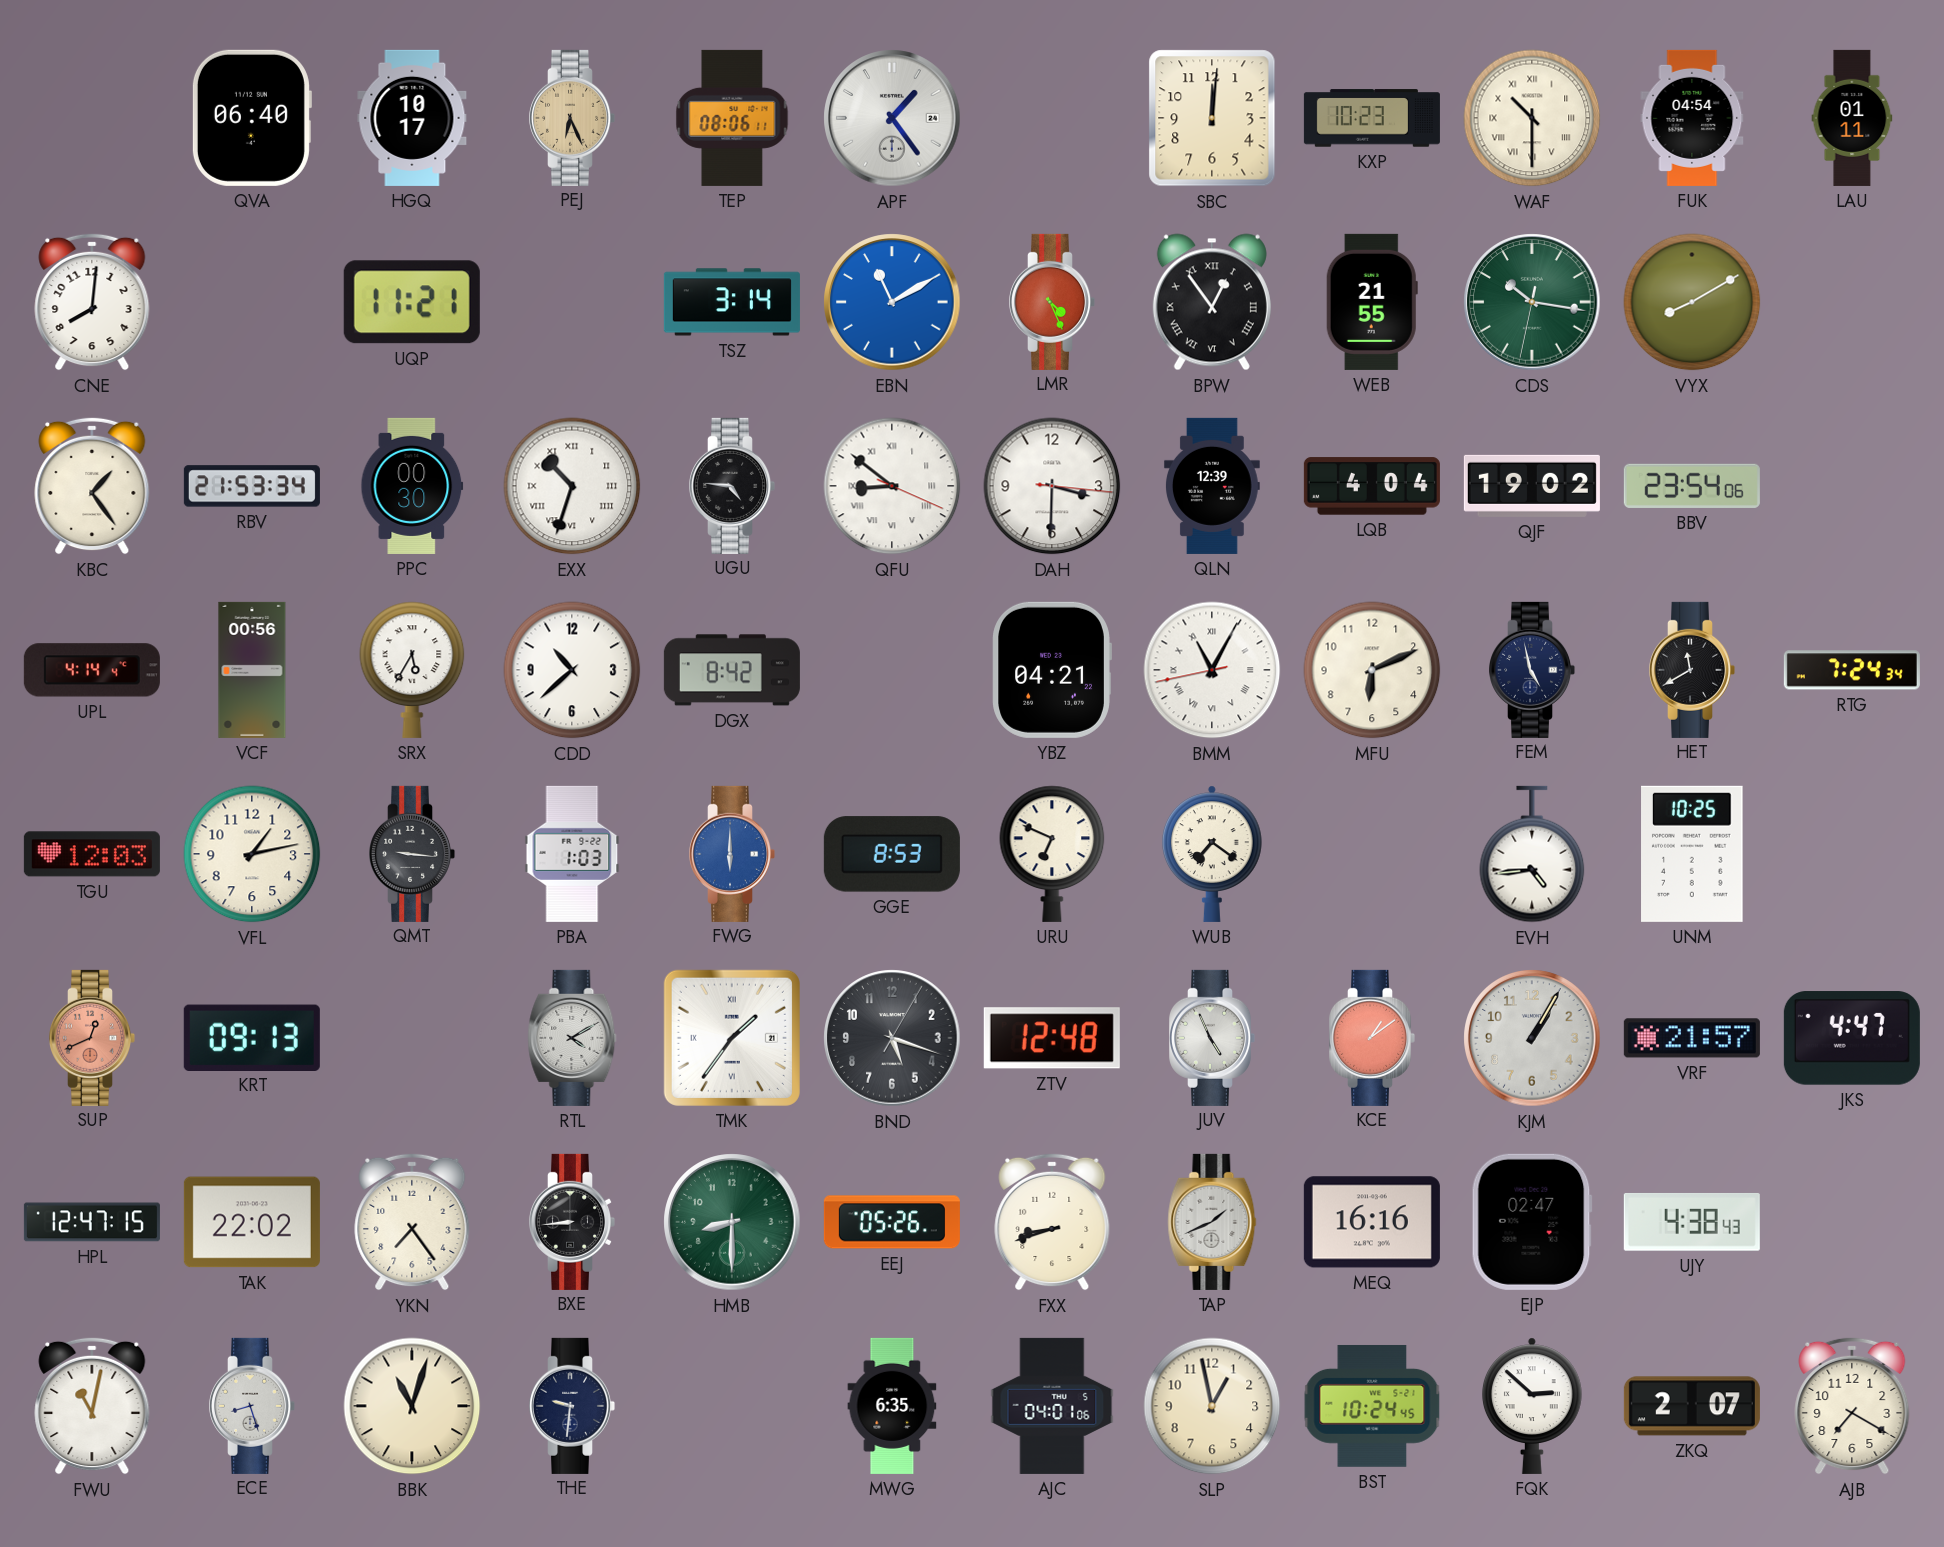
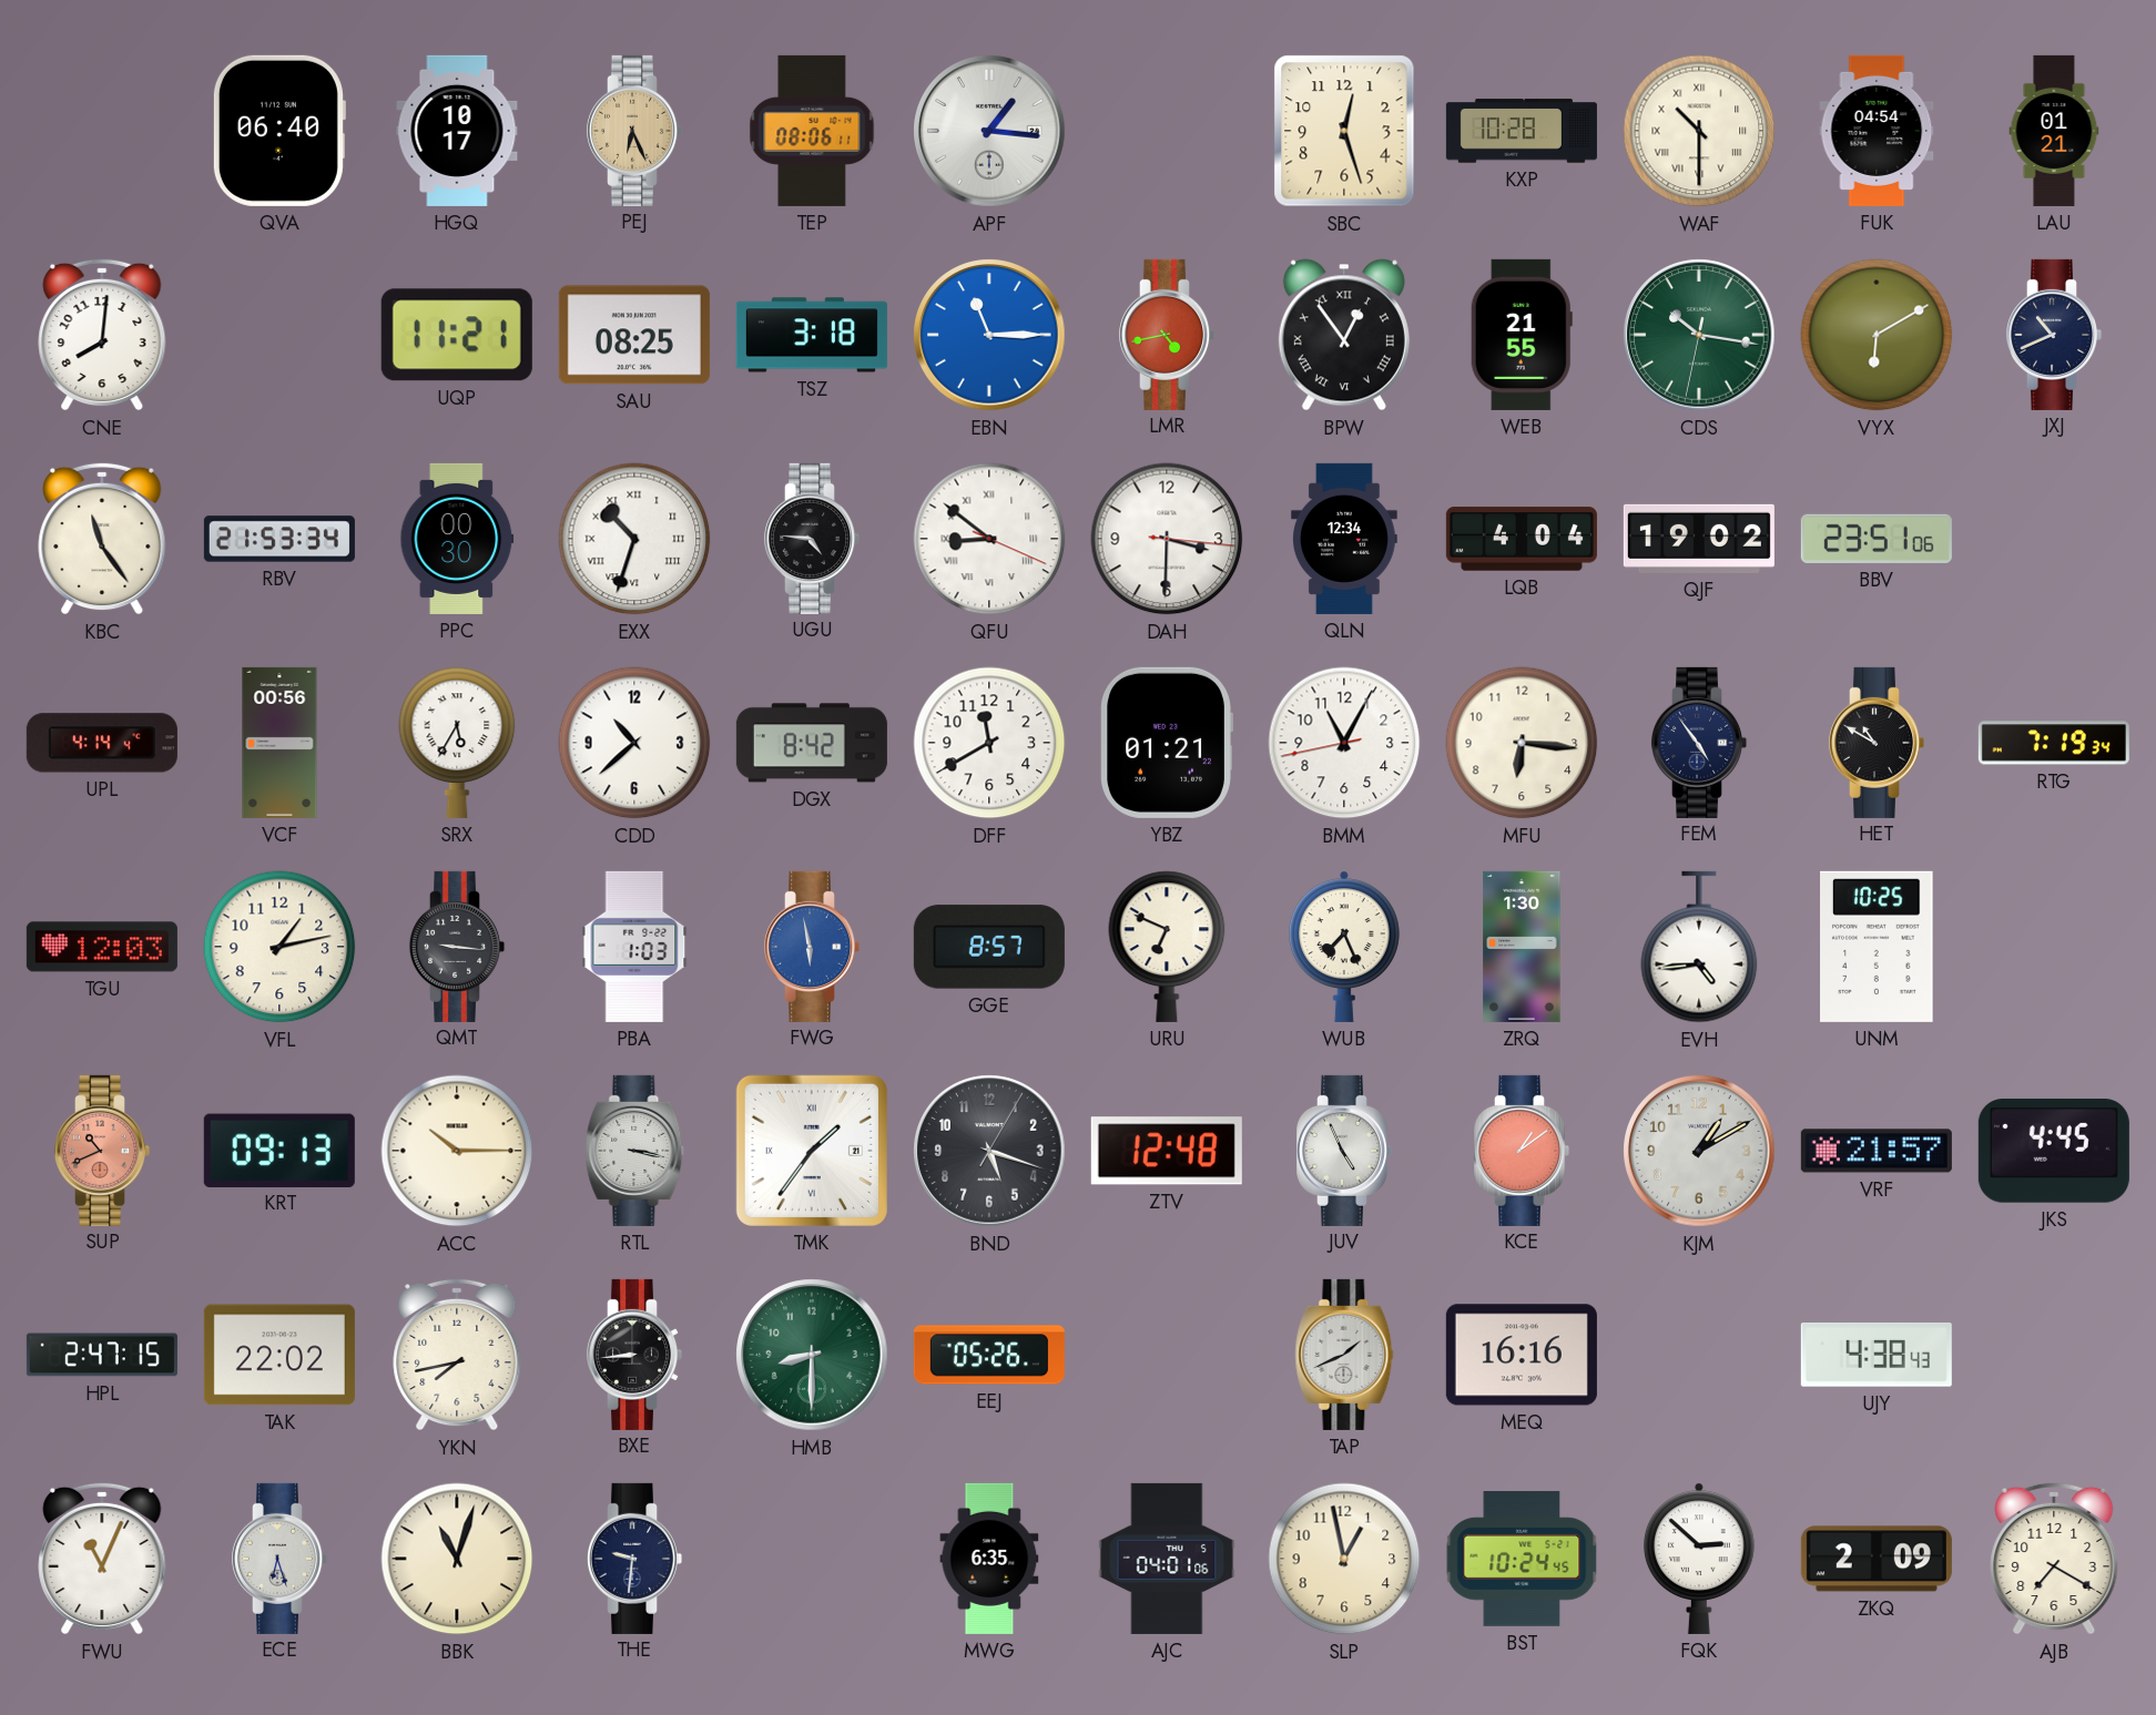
APF: 1:24 -> 1:16 (989, 131)
SBC: 12:01 -> 12:27 (1344, 131)
KXP: 10:23 -> 10:28 (1522, 131)
LAU: 01:11 -> 01:21 (2054, 131)
SAU: none -> 08:25 (634, 335)
TSZ: 3:14 -> 3:18 (812, 335)
EBN: 11:10 -> 11:15 (989, 335)
LMR: 4:26 -> 4:43 (1168, 335)
VYX: 8:10 -> 6:10 (1877, 335)
JXJ: none -> 10:41 (2055, 335)
KBC: 1:24 -> 11:24 (102, 539)
QLN: 12:39 -> 12:34 (1344, 539)
BBV: 23:54 -> 23:51 (1877, 539)
DFF: none -> 11:40 (989, 743)
YBZ: 04:21 -> 01:21 (1167, 743)
BMM numerals: Roman -> Arabic (1344, 743)
MFU: 6:11 -> 6:16 (1522, 743)
FEM: 4:58 -> 4:54 (1700, 743)
HET: 11:40 -> 10:50 (1878, 743)
RTG: 7:24 -> 7:19 (2054, 743)
FWG: 6:00 -> 5:58 (813, 947)
GGE: 8:53 -> 8:57 (989, 947)
WUB: 7:21 -> 7:26 (1345, 947)
ZRQ: none -> 1:30 (1522, 947)
SUP: 12:41 -> 10:41 (103, 1151)
ACC: none -> 10:15 (457, 1151)
RTL: 4:10 -> 3:17 (634, 1151)
KJM: 1:05 -> 1:10 (1699, 1151)
JKS: 4:47 -> 4:45 (2054, 1151)
HPL: 12:47 -> 2:47 (102, 1355)
YKN: 7:24 -> 7:43 (457, 1355)
FXX: 8:42 -> none (1052, 1222)
EJP: 02:47 -> none (1532, 1222)
FWU: 11:02 -> 11:04 (102, 1559)
ECE: 8:27 -> 6:27 (281, 1559)
ZKQ: 2:07 -> 2:09 (1877, 1559)
